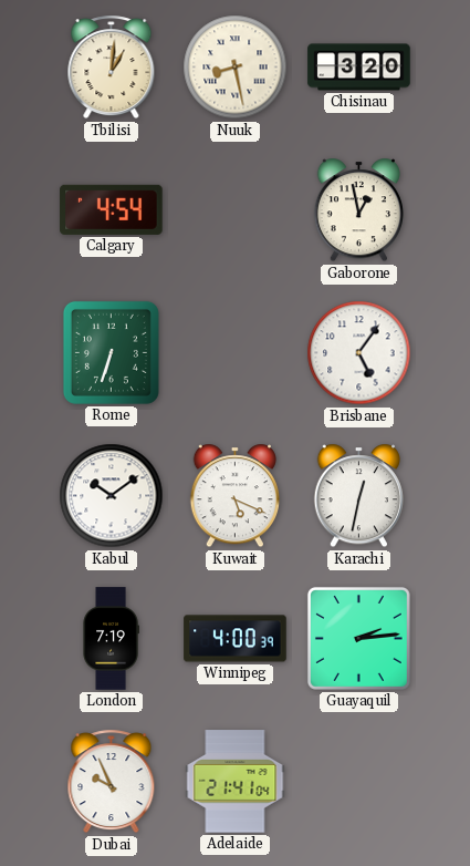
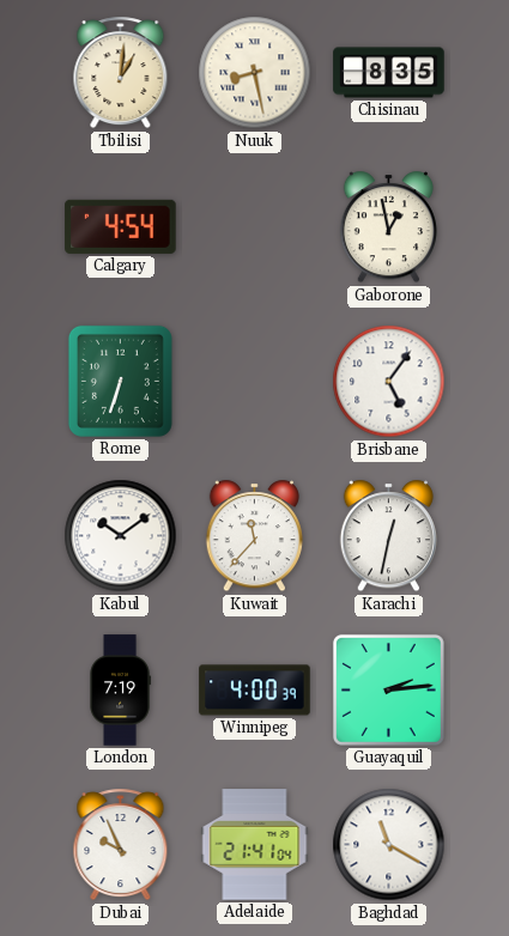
Chisinau: 3:20 -> 8:35 (389, 73)
Kuwait: 5:19 -> 11:37 (254, 536)
Baghdad: none -> 11:20 (389, 845)
